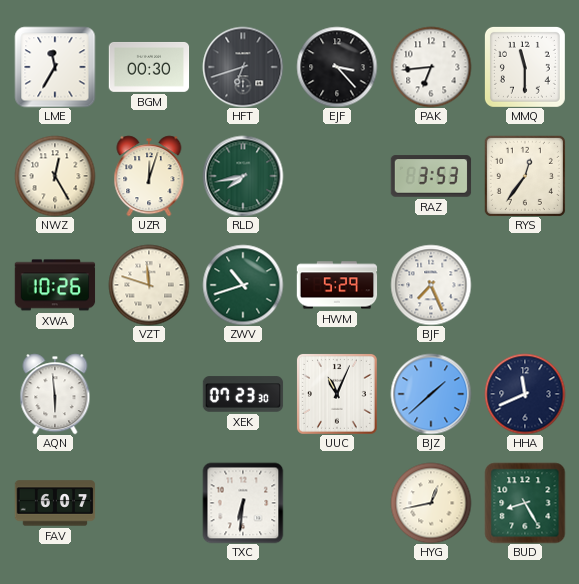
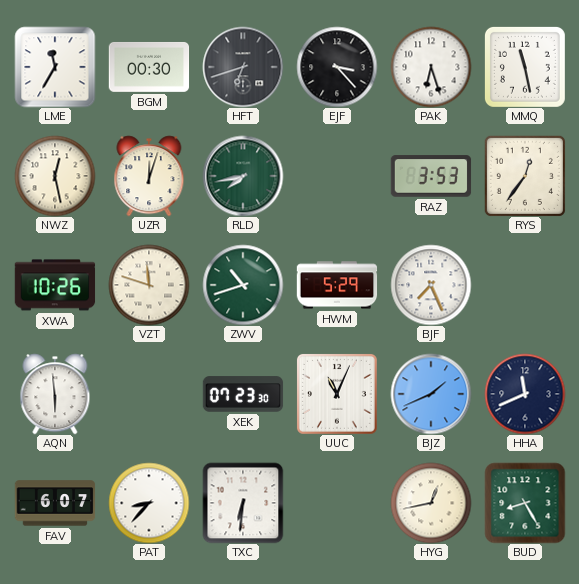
PAK: 6:44 -> 6:27 (431, 67)
MMQ: 11:30 -> 11:28 (525, 67)
NWZ: 12:25 -> 12:28 (55, 176)
BJZ: 1:38 -> 1:41 (431, 394)
PAT: none -> 8:37 (149, 503)
